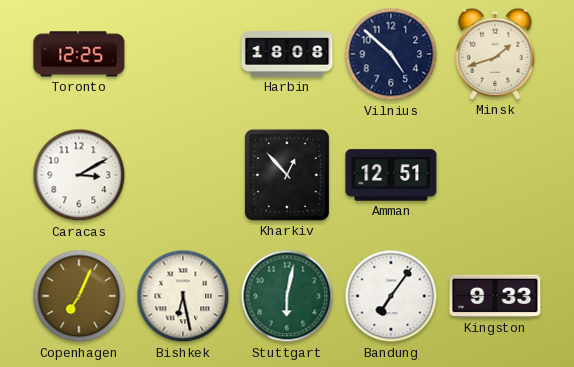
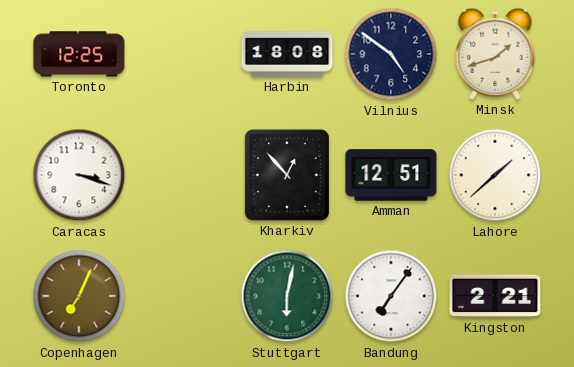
Vilnius: 4:52 -> 4:51 (391, 54)
Caracas: 3:10 -> 3:18 (79, 175)
Lahore: none -> 1:38 (495, 175)
Bishkek: 6:28 -> none (183, 296)
Kingston: 9:33 -> 2:21 (495, 296)
